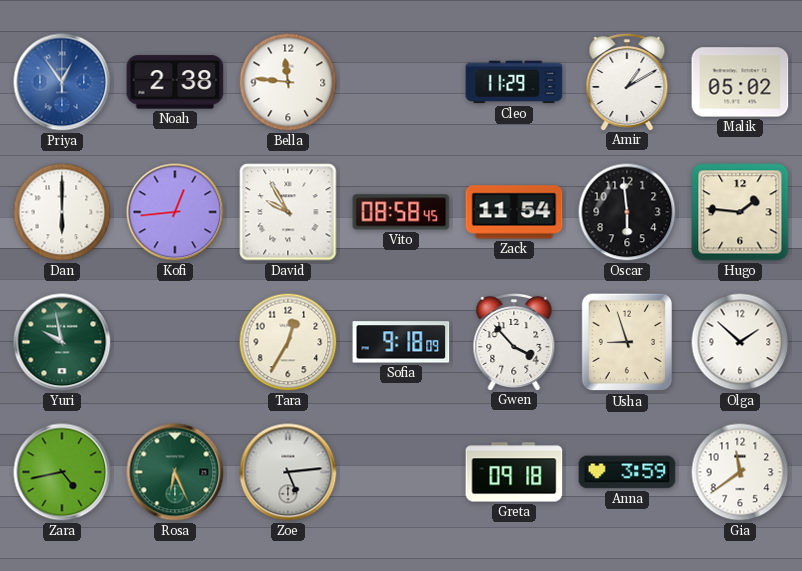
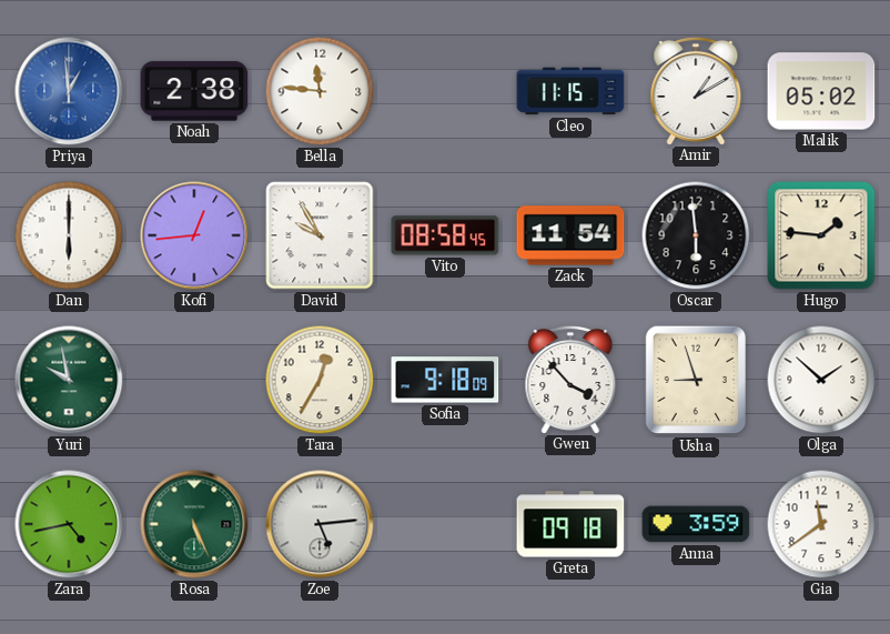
Priya: 12:54 -> 12:59 (69, 91)
Cleo: 11:29 -> 11:15 (570, 91)
Rosa: 6:26 -> 5:26 (194, 524)
